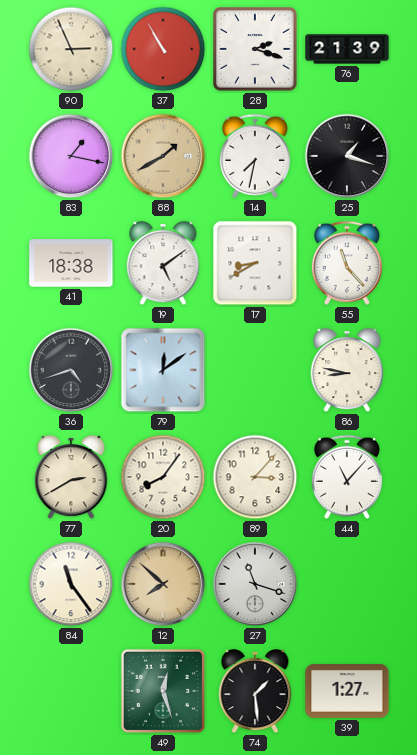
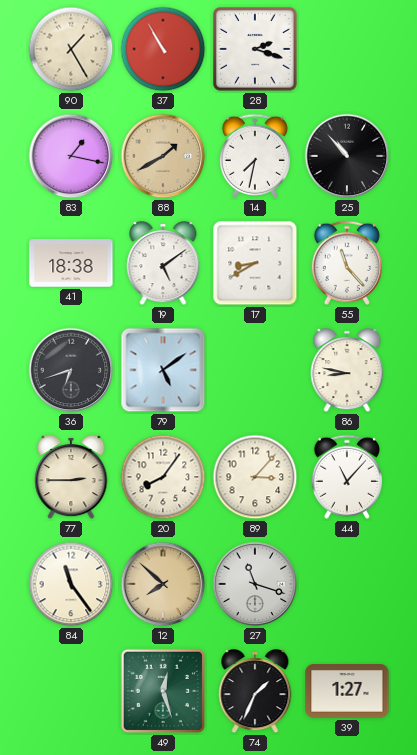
90: 2:56 -> 1:25 (71, 49)
76: 21:39 -> none (347, 49)
25: 1:18 -> 10:53 (347, 156)
36: 4:42 -> 6:42 (71, 370)
79: 12:09 -> 5:09 (163, 370)
77: 2:40 -> 2:45 (71, 478)
74: 1:29 -> 1:34 (255, 692)
